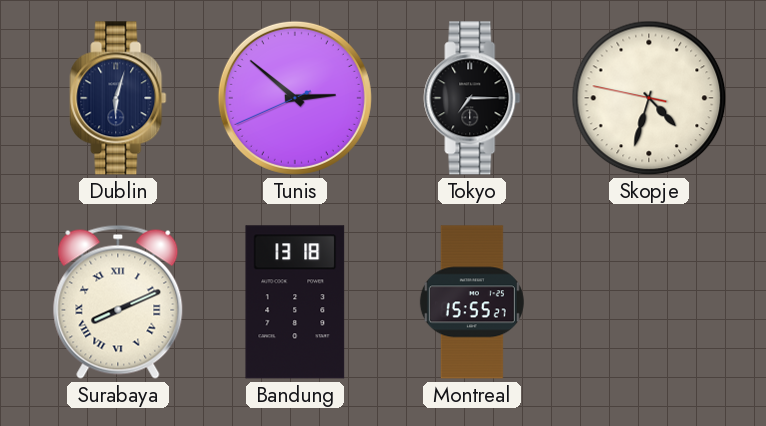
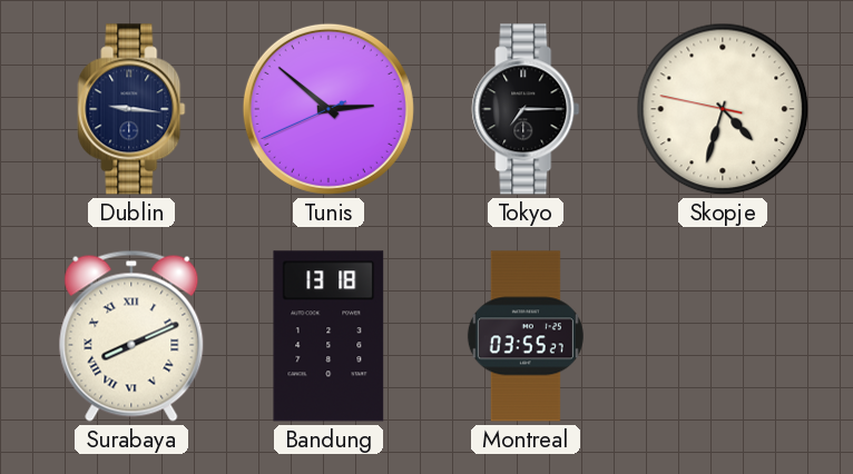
Dublin: 6:03 -> 9:16 (131, 109)
Montreal: 15:55 -> 03:55 (526, 336)
